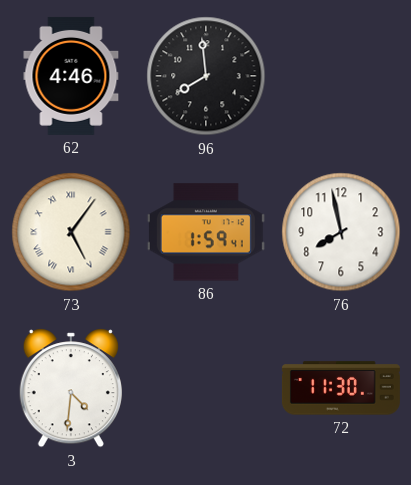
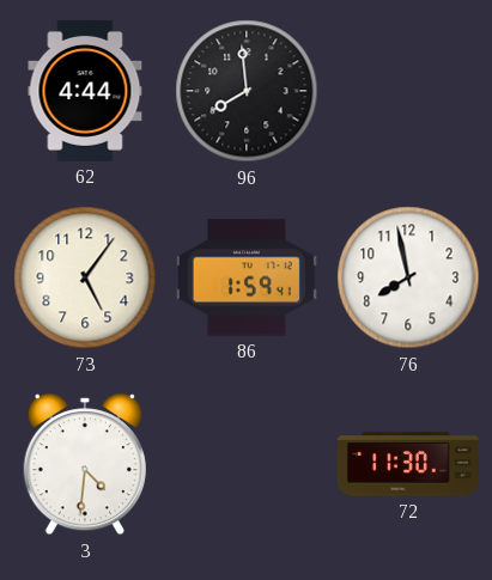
62: 4:46 -> 4:44 (85, 91)
73 numerals: Roman -> Arabic (85, 277)
